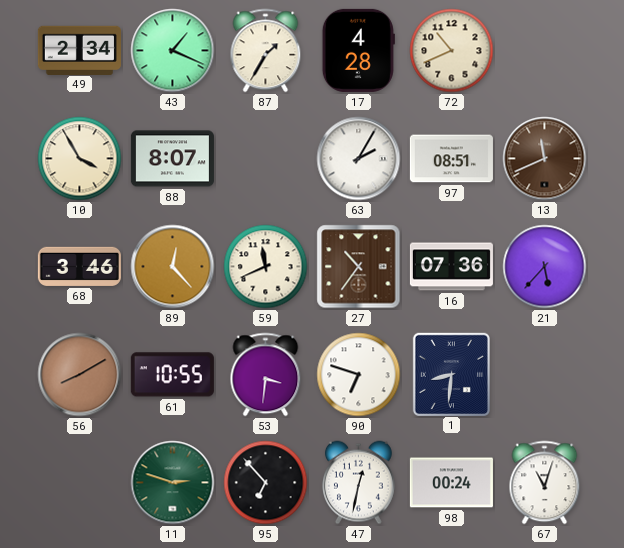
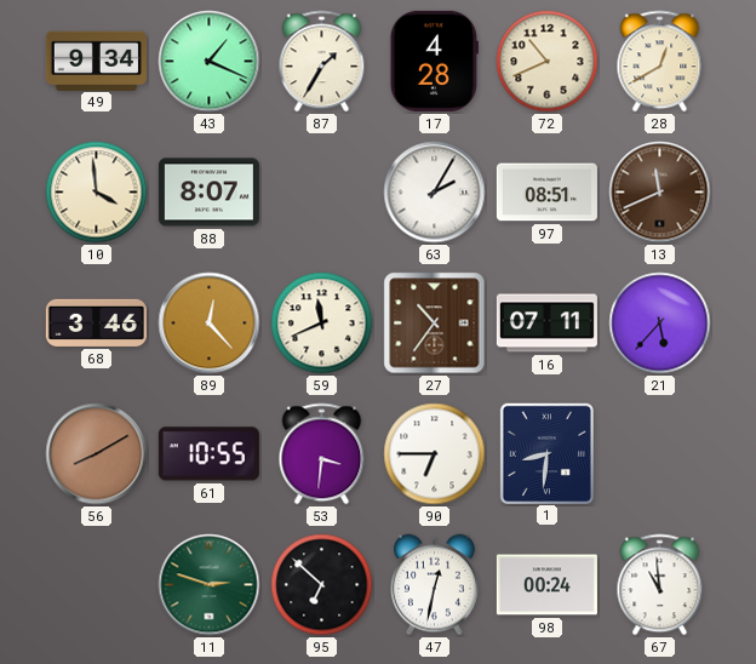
49: 2:34 -> 9:34 (96, 61)
28: none -> 12:40 (660, 62)
10: 3:55 -> 3:59 (97, 193)
16: 07:36 -> 07:11 (546, 324)
90: 6:48 -> 6:45 (435, 454)
95: 6:53 -> 6:52 (322, 585)
67: 11:03 -> 10:59 (660, 585)
